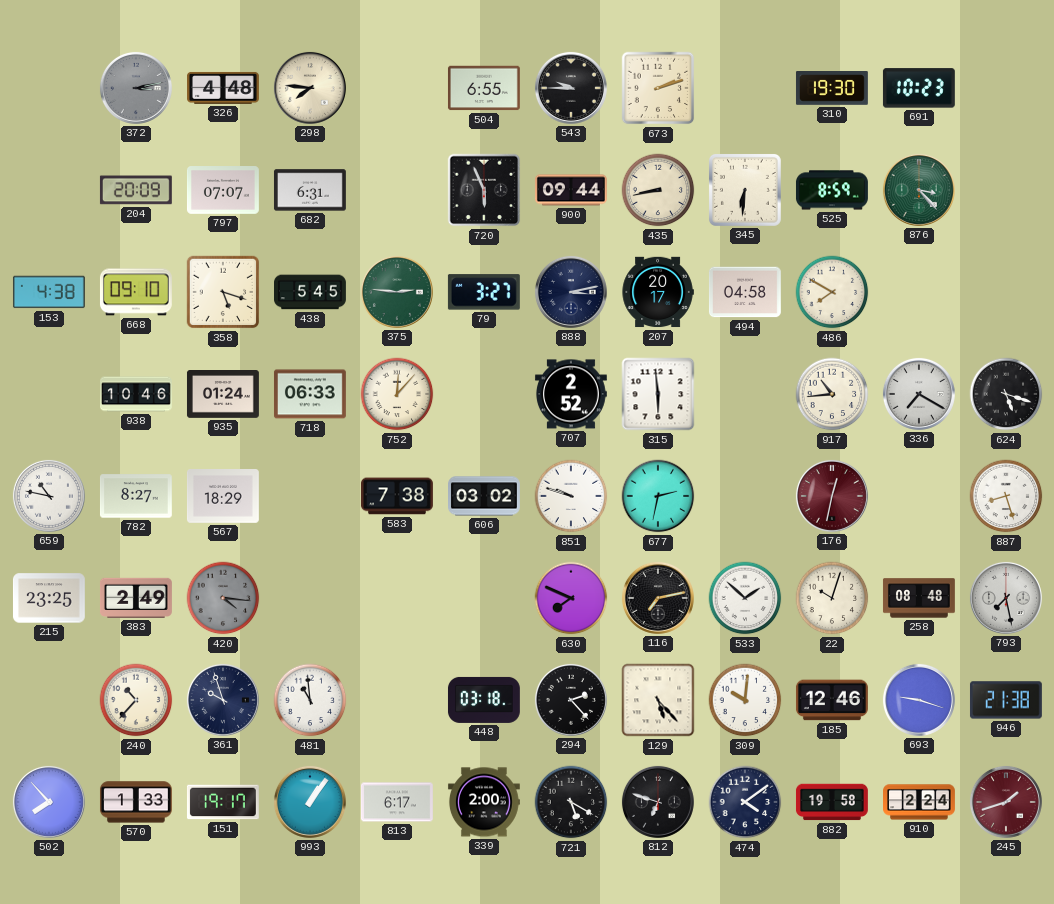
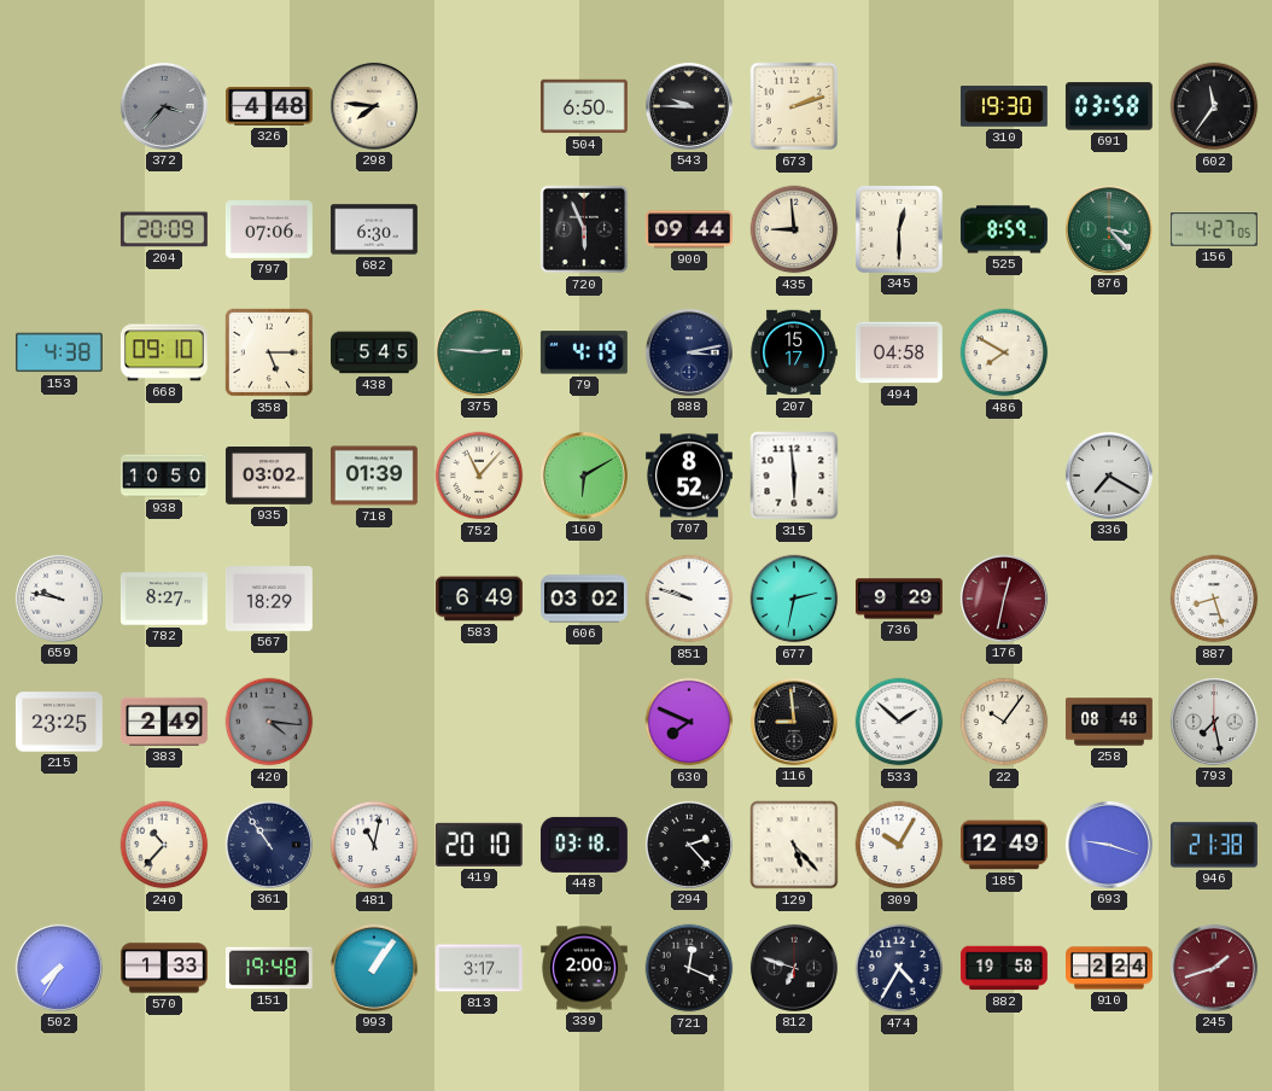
372: 3:13 -> 3:37 (164, 106)
504: 6:55 -> 6:50 (584, 106)
691: 10:23 -> 03:58 (1109, 106)
602: none -> 11:36 (1214, 106)
797: 07:07 -> 07:06 (269, 231)
682: 6:31 -> 6:30 (374, 229)
435: 8:43 -> 8:59 (794, 229)
345: 6:31 -> 12:30 (899, 229)
156: none -> 4:27 (1214, 229)
358: 5:18 -> 5:15 (269, 352)
79: 3:27 -> 4:19 (584, 352)
207: 20:17 -> 15:17 (794, 352)
938: 10:46 -> 10:50 (165, 476)
935: 01:24 -> 03:02 (269, 477)
718: 06:33 -> 01:39 (374, 476)
752: 12:07 -> 11:07 (479, 476)
160: none -> 6:10 (584, 476)
707: 2:52 -> 8:52 (689, 476)
917: 10:44 -> none (832, 394)
624: 5:18 -> none (1006, 394)
659: 10:47 -> 9:47 (59, 599)
583: 7:38 -> 6:49 (479, 599)
736: none -> 9:29 (899, 599)
116: 7:13 -> 8:59 (794, 722)
22: 10:03 -> 10:06 (1004, 722)
361: 9:57 -> 10:54 (269, 845)
481: 10:59 -> 11:02 (374, 845)
419: none -> 20:10 (479, 845)
309: 10:01 -> 10:05 (899, 845)
185: 12:46 -> 12:49 (1004, 845)
502: 7:53 -> 7:35 (59, 968)
151: 19:17 -> 19:48 (269, 968)
813: 6:17 -> 3:17 (479, 968)
721: 5:20 -> 12:19 (689, 968)
474: 4:09 -> 4:35 (899, 968)
